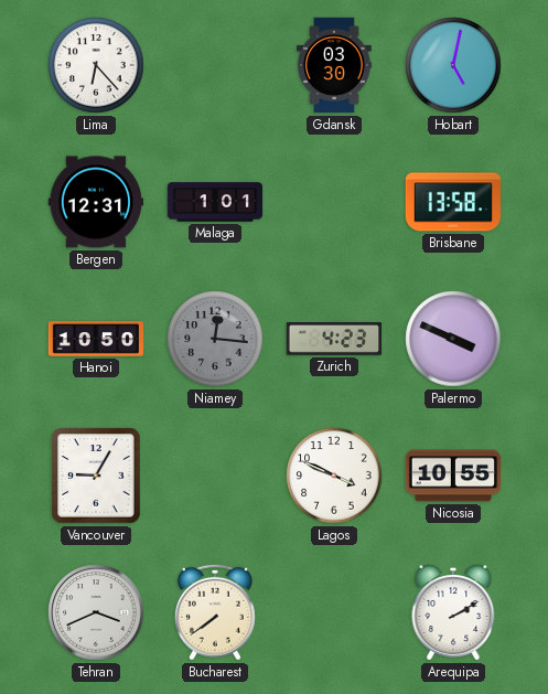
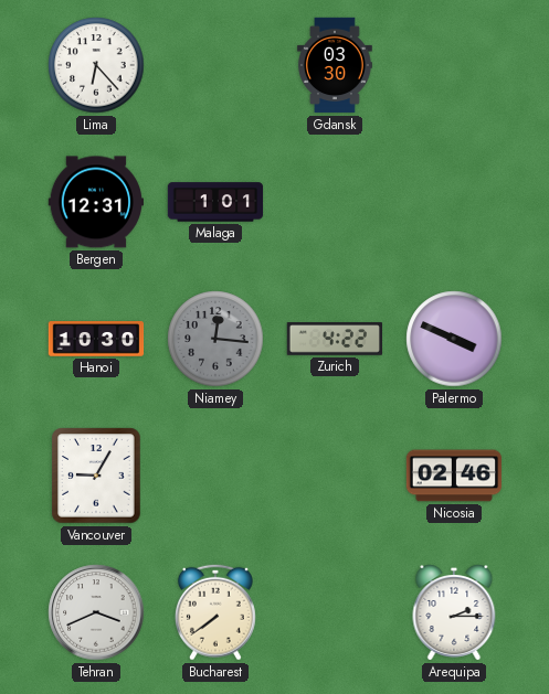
Hobart: 5:02 -> none (453, 65)
Brisbane: 13:58 -> none (452, 202)
Hanoi: 10:50 -> 10:30 (96, 339)
Zurich: 4:23 -> 4:22 (334, 339)
Lagos: 3:49 -> none (334, 476)
Nicosia: 10:55 -> 02:46 (454, 476)
Arequipa: 2:10 -> 2:15 (454, 613)
